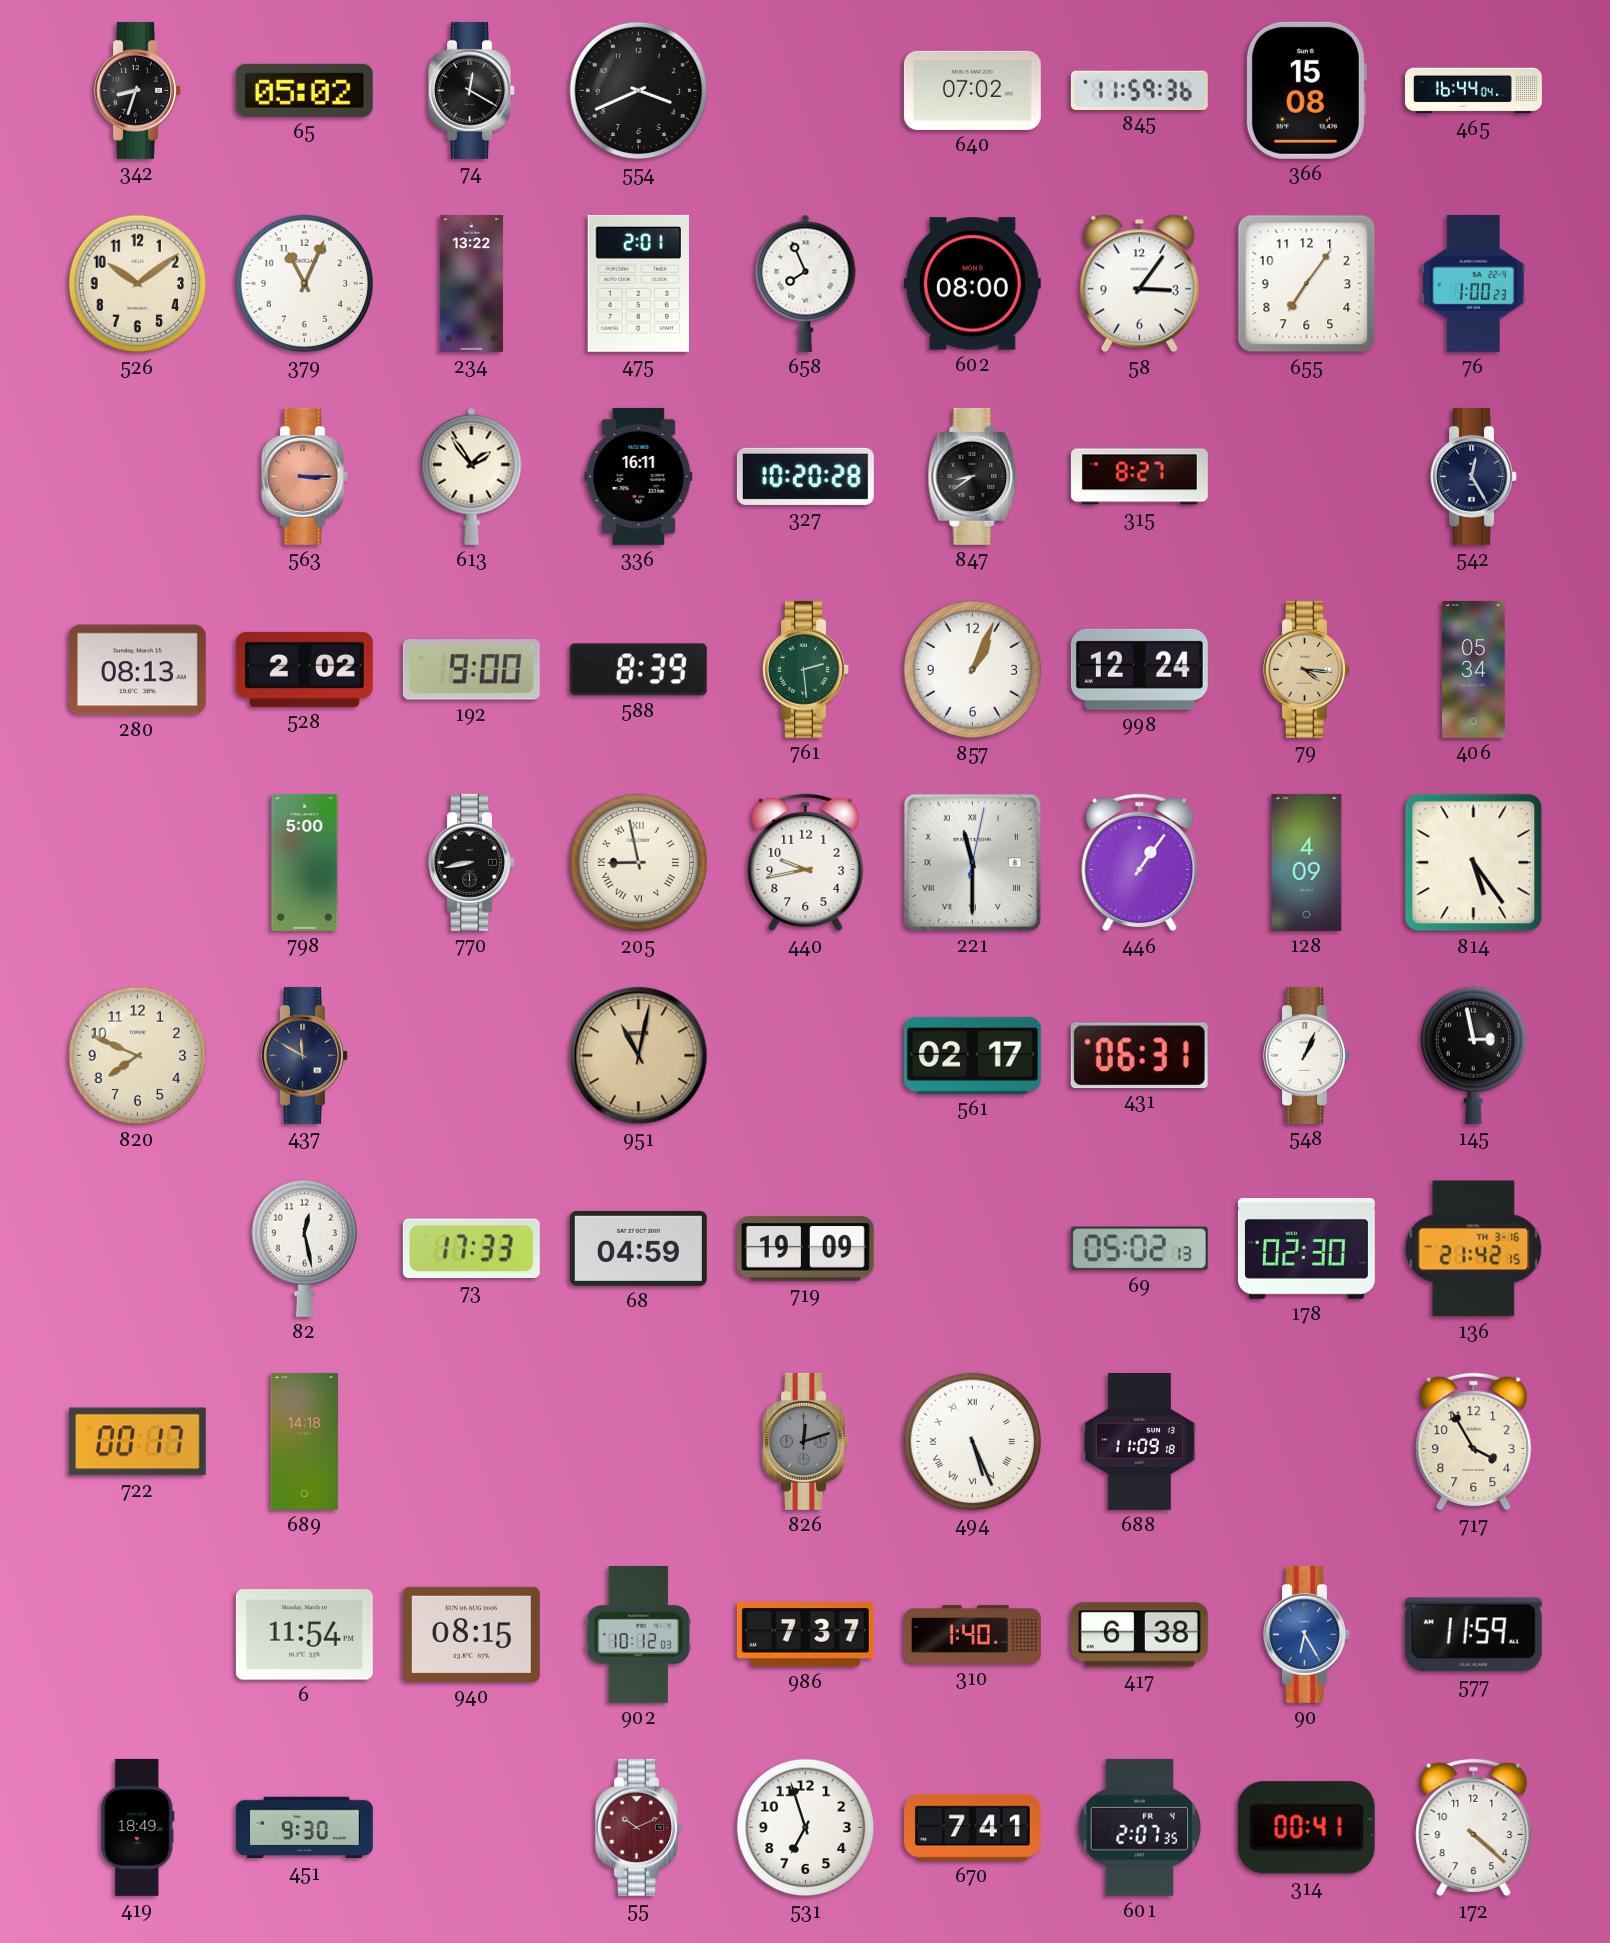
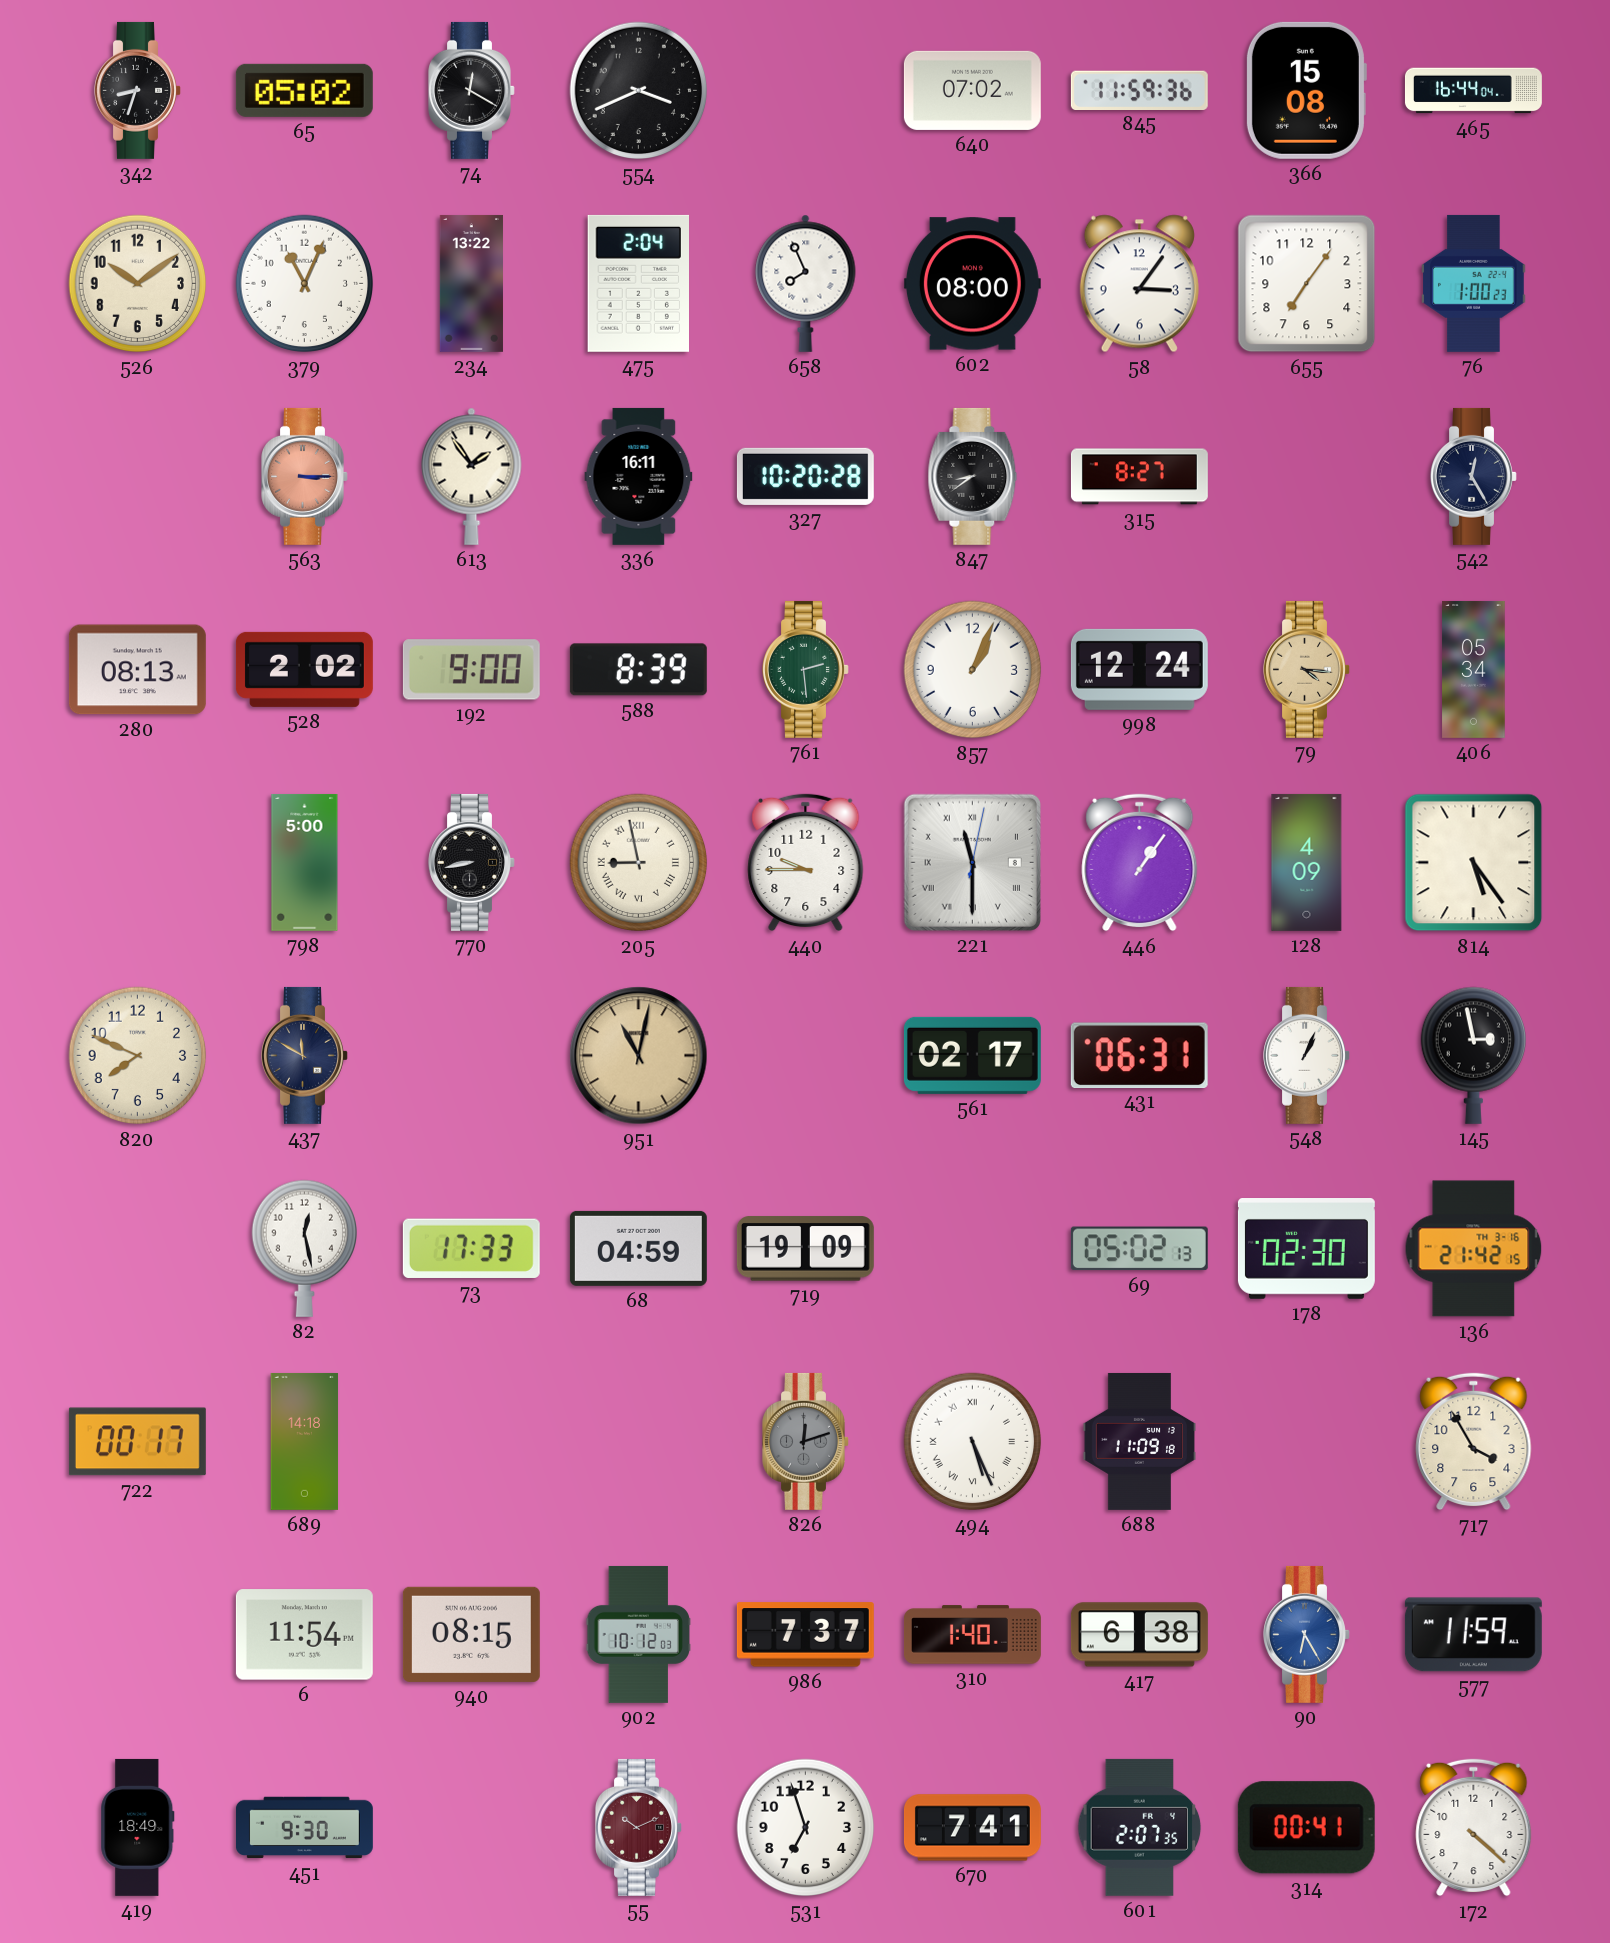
475: 2:01 -> 2:04 (638, 283)
440: 9:43 -> 9:45 (806, 863)
